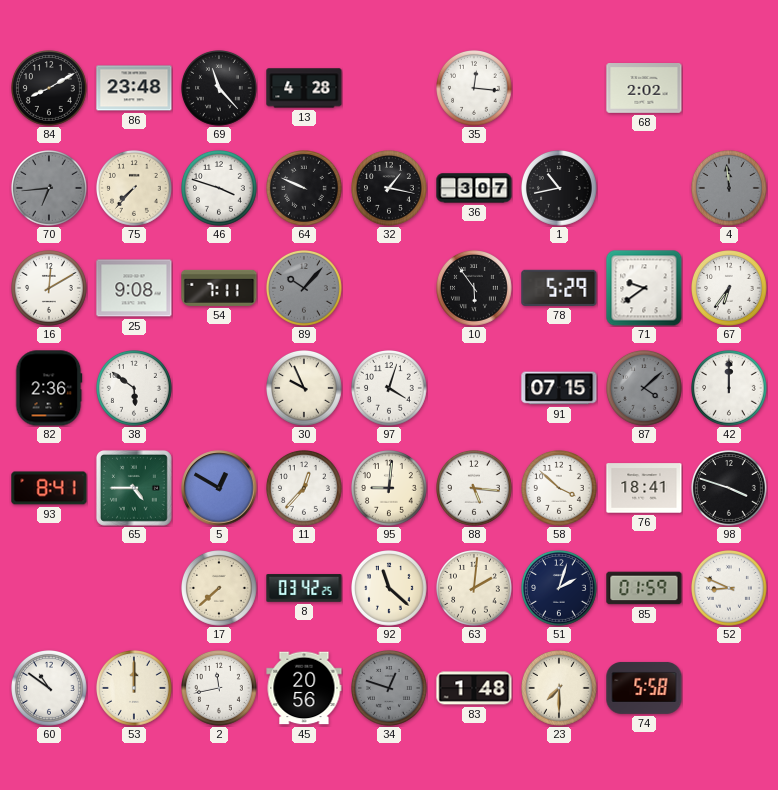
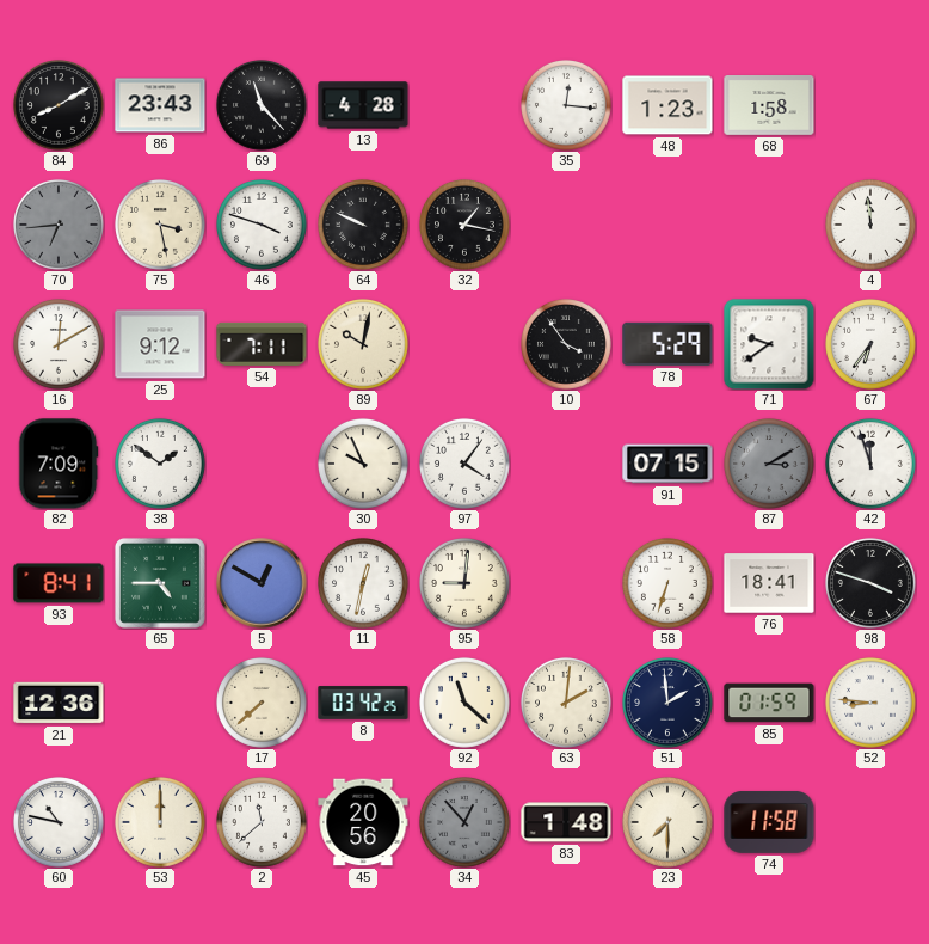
86: 23:48 -> 23:43 (160, 105)
48: none -> 1:23 (667, 105)
68: 2:02 -> 1:58 (769, 106)
75: 7:37 -> 3:28 (161, 226)
36: 3:07 -> none (474, 188)
1: 10:43 -> none (560, 189)
4 dial: grey -> white (872, 226)
25: 9:08 -> 9:12 (160, 344)
89: 10:07 -> 10:02 (364, 345)
89 dial: grey -> cream (364, 345)
10: 5:54 -> 3:54 (567, 345)
82: 2:36 -> 7:09 (59, 464)
38: 5:51 -> 1:51 (161, 465)
97: 4:03 -> 4:06 (466, 465)
87: 4:08 -> 3:10 (770, 465)
42: 12:00 -> 11:57 (872, 465)
11: 12:37 -> 12:32 (364, 584)
88: 5:16 -> none (475, 489)
58: 3:52 -> 6:33 (669, 584)
21: none -> 12:36 (59, 703)
51: 2:03 -> 1:59 (669, 704)
52: 8:49 -> 8:46 (872, 704)
60: 10:51 -> 10:47 (60, 823)
2: 11:43 -> 11:38 (263, 823)
34: 12:48 -> 12:53 (466, 823)
74: 5:58 -> 11:58 (769, 822)
